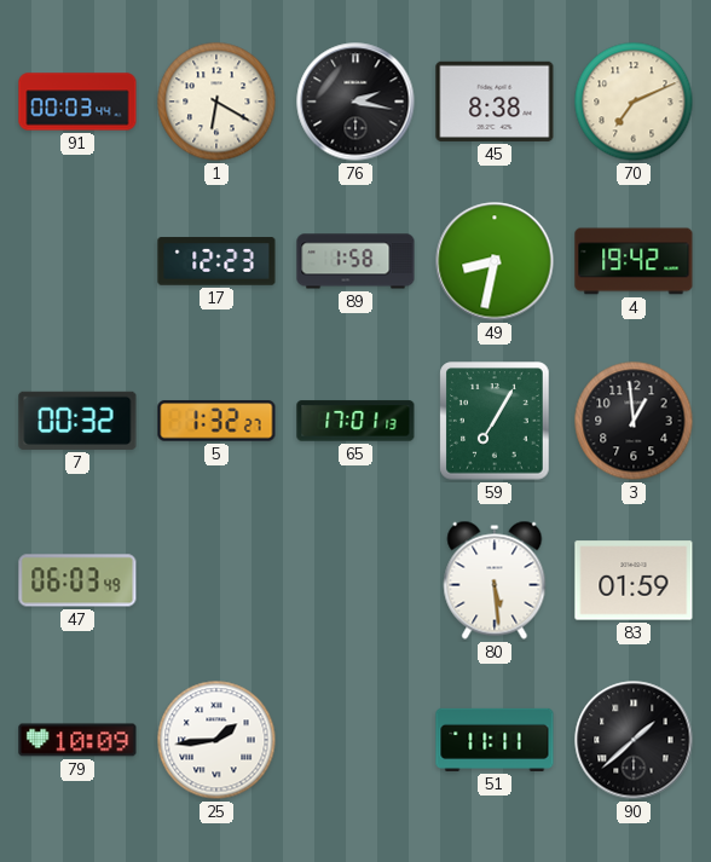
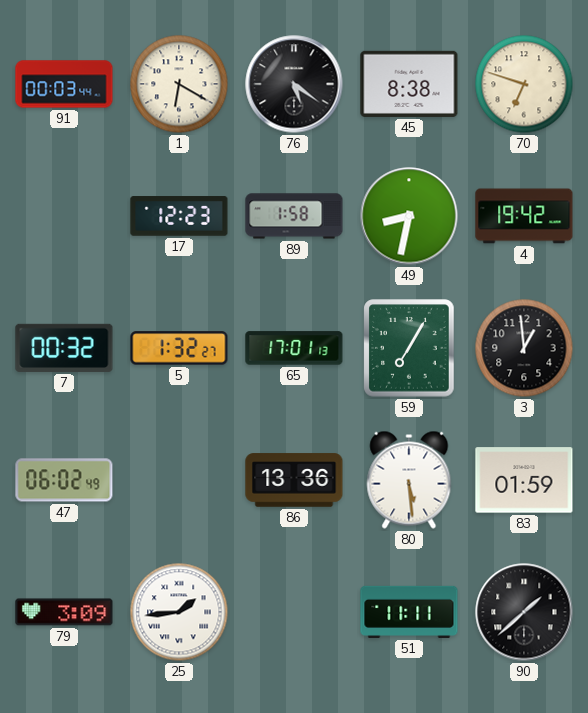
76: 2:17 -> 5:21 (294, 84)
70: 7:11 -> 6:48 (524, 84)
47: 06:03 -> 06:02 (64, 480)
86: none -> 13:36 (294, 480)
79: 10:09 -> 3:09 (64, 612)
